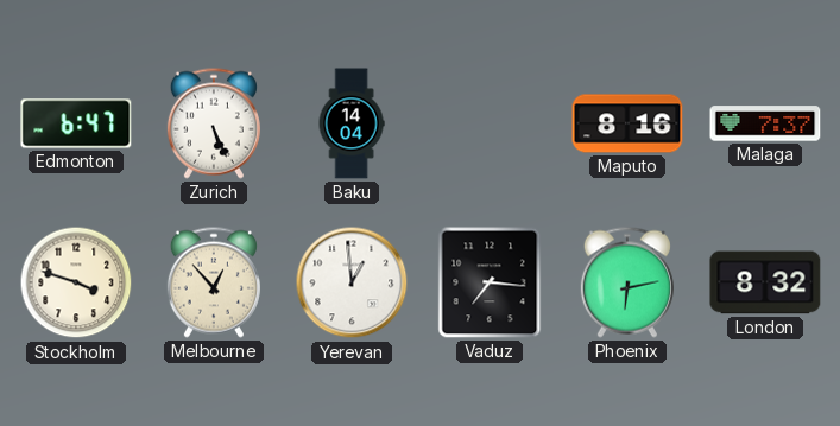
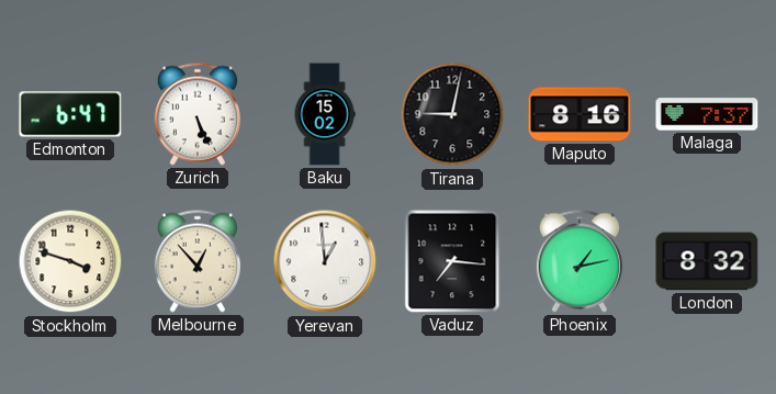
Baku: 14:04 -> 15:02 (325, 114)
Tirana: none -> 9:02 (452, 114)
Phoenix: 6:13 -> 1:13 (580, 261)
